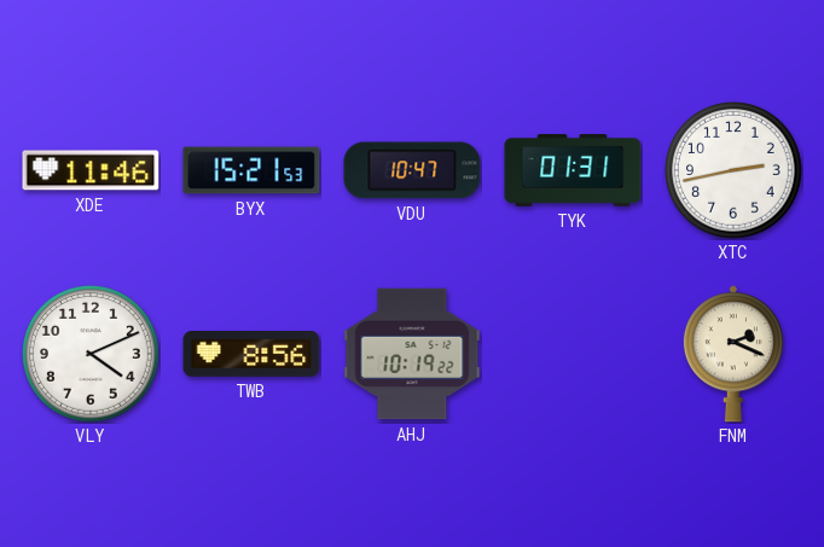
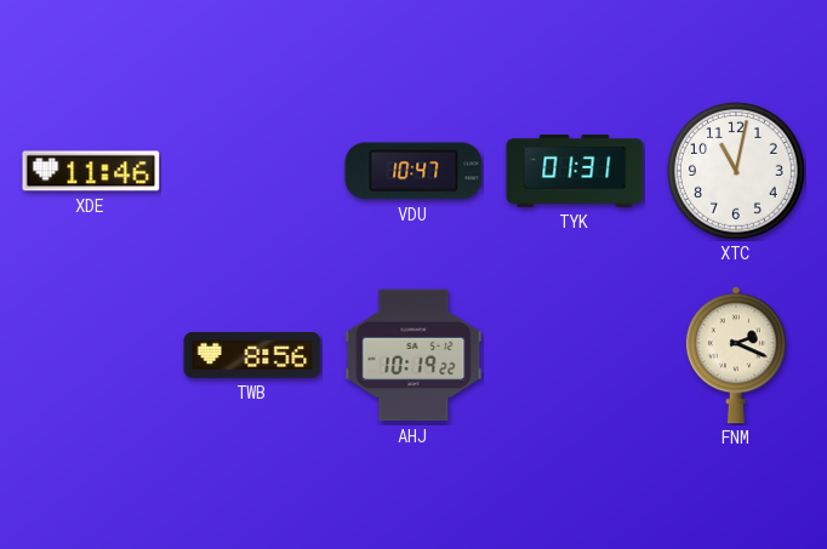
BYX: 15:21 -> none (251, 170)
XTC: 2:43 -> 11:02 (737, 172)
VLY: 4:11 -> none (92, 355)
